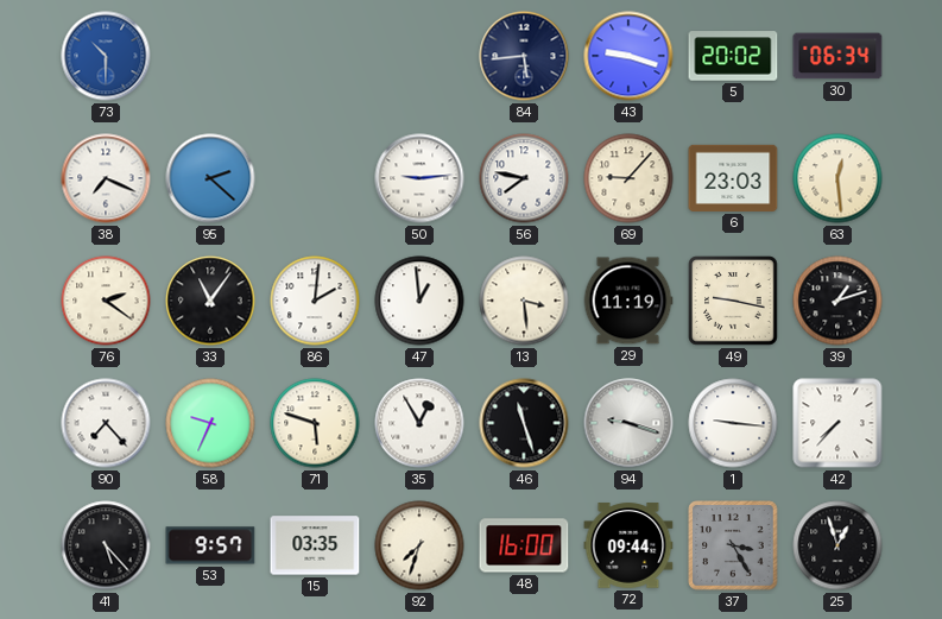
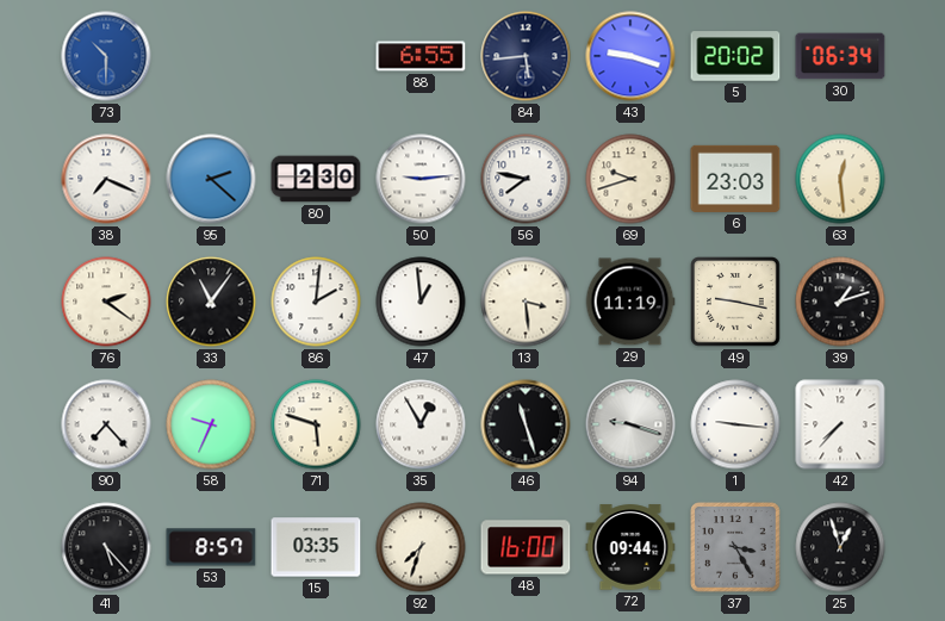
88: none -> 6:55 (421, 56)
80: none -> 2:30 (316, 179)
69: 9:07 -> 9:42 (630, 179)
53: 9:57 -> 8:57 (211, 547)
